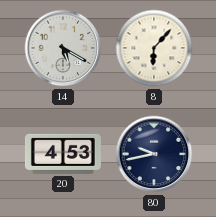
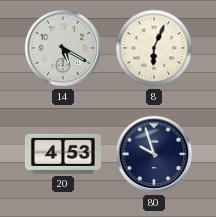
8: 6:07 -> 6:04 (154, 48)
80: 9:43 -> 9:57 (154, 154)
